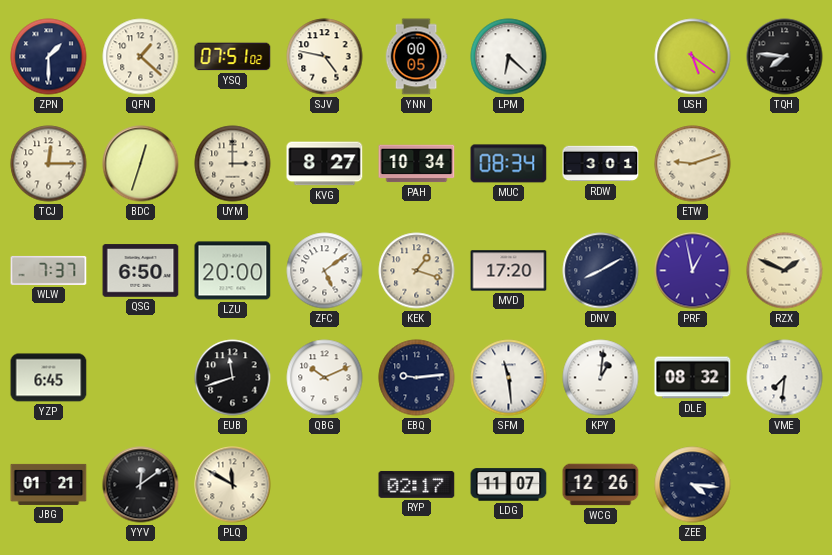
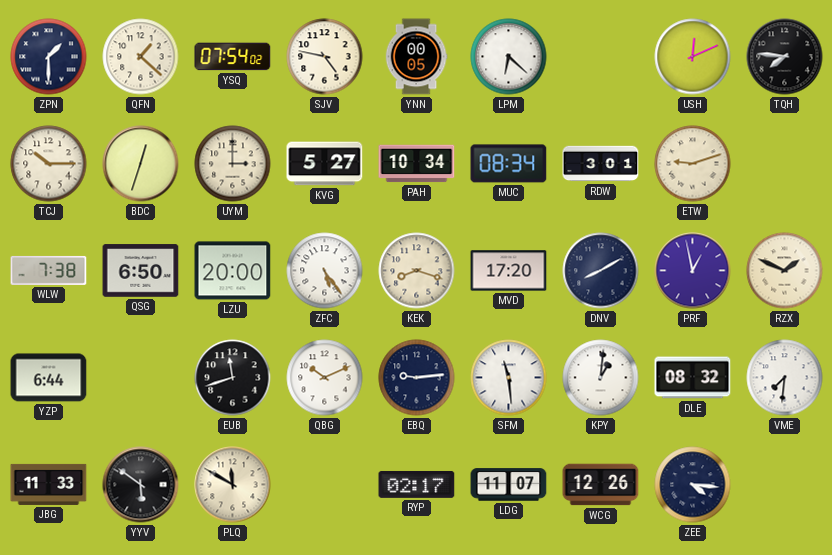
YSQ: 07:51 -> 07:54 (233, 57)
USH: 5:21 -> 12:11 (693, 57)
TCJ: 12:15 -> 10:15 (49, 164)
KVG: 8:27 -> 5:27 (325, 164)
WLW: 7:37 -> 7:38 (49, 270)
ZFC: 5:09 -> 5:24 (325, 271)
KEK: 1:18 -> 8:18 (417, 271)
YZP: 6:45 -> 6:44 (49, 378)
JBG: 01:21 -> 11:33 (49, 484)
YYV: 12:09 -> 5:51 (141, 485)
